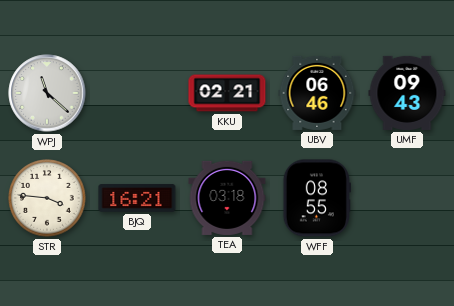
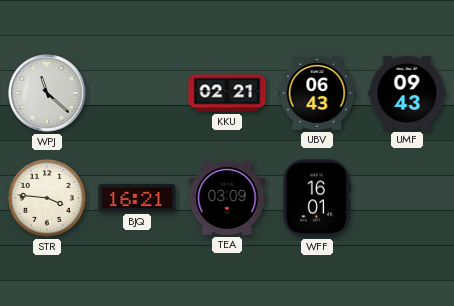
UBV: 06:46 -> 06:43 (317, 93)
TEA: 03:18 -> 03:09 (227, 198)
WFF: 08:55 -> 16:01 (317, 198)
